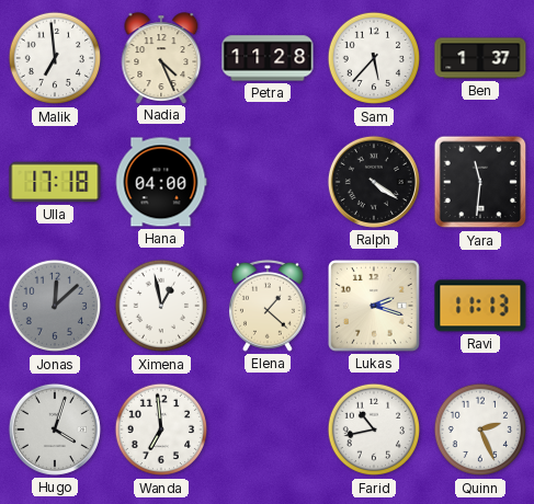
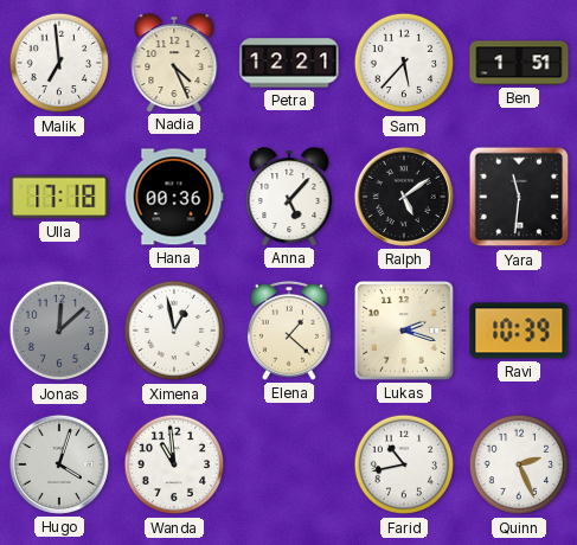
Petra: 11:28 -> 12:21 (289, 63)
Ben: 1:37 -> 1:51 (519, 63)
Hana: 04:00 -> 00:36 (174, 197)
Anna: none -> 5:07 (289, 197)
Ralph: 4:21 -> 5:09 (404, 197)
Ravi: 11:13 -> 10:39 (519, 331)
Wanda: 6:59 -> 10:59 (174, 464)
